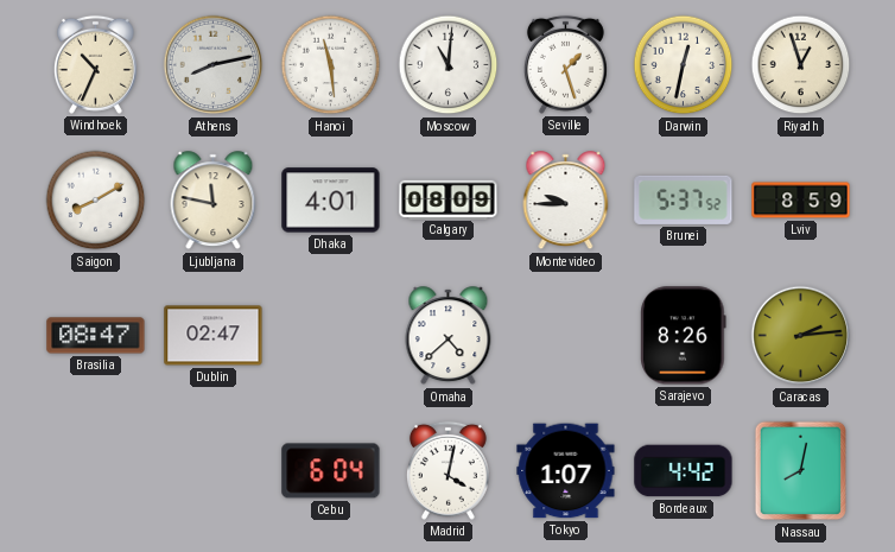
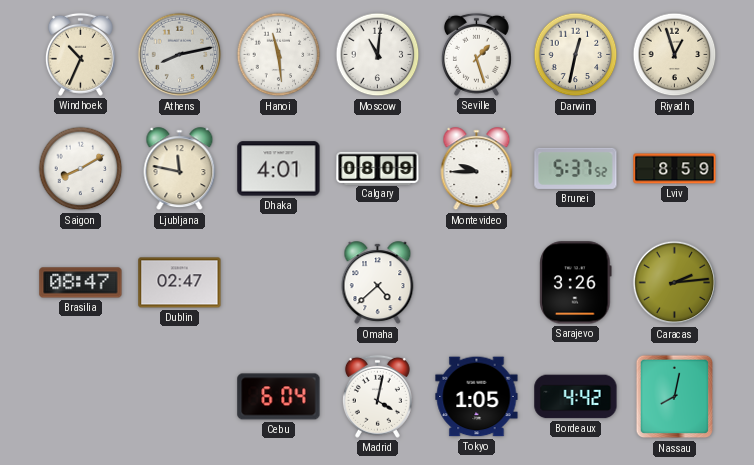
Sarajevo: 8:26 -> 3:26 (576, 283)
Tokyo: 1:07 -> 1:05 (477, 397)
